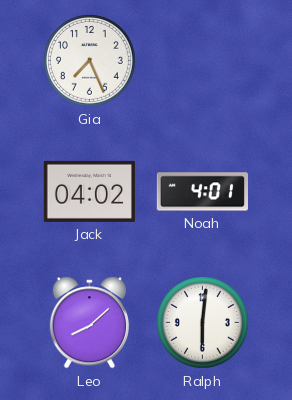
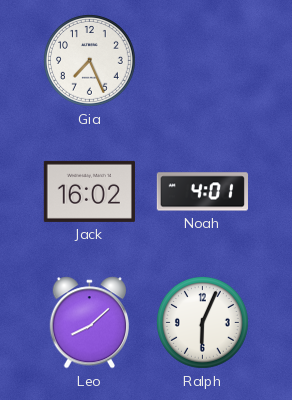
Jack: 04:02 -> 16:02 (89, 191)
Ralph: 6:01 -> 6:04 (202, 322)
